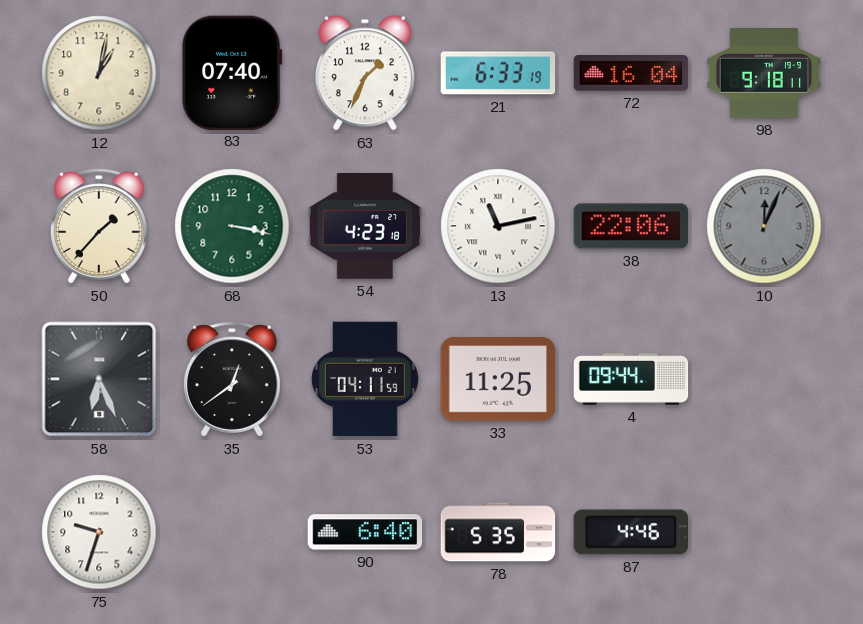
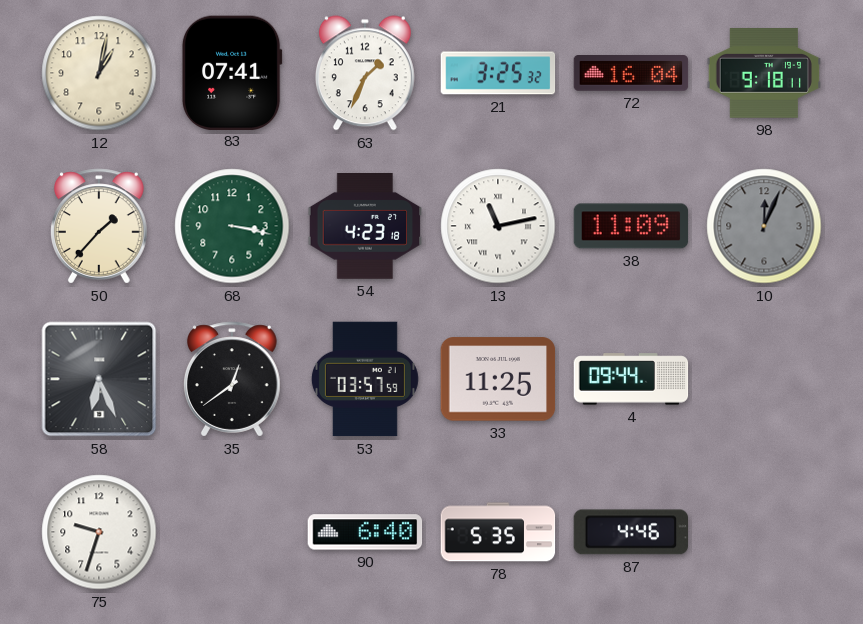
83: 07:40 -> 07:41 (232, 72)
21: 6:33 -> 3:25 (498, 73)
38: 22:06 -> 11:09 (631, 226)
53: 04:11 -> 03:57 (365, 379)
